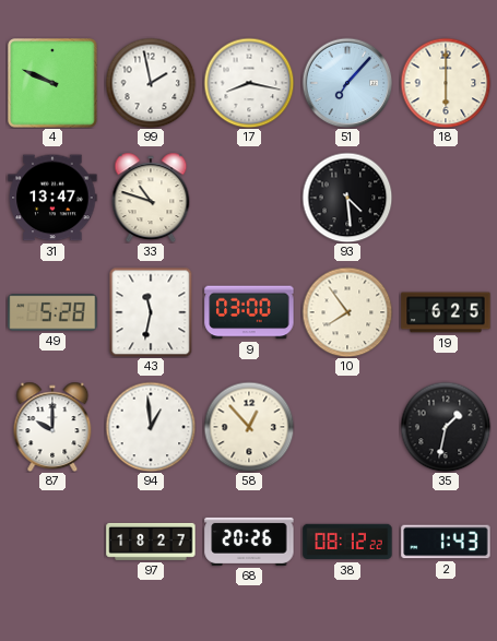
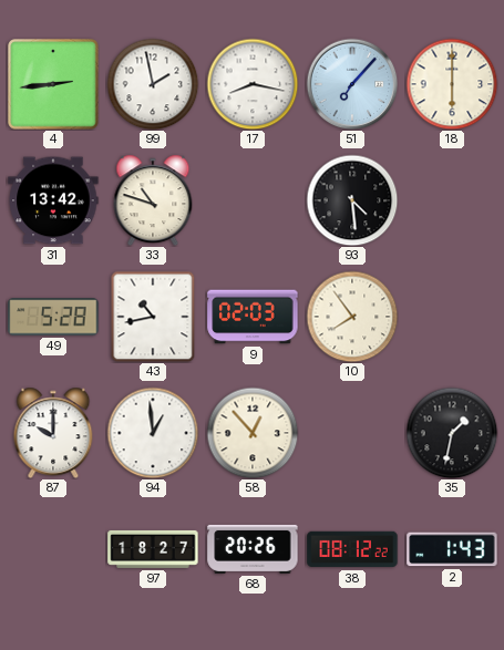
4: 9:49 -> 2:44 (53, 84)
31: 13:47 -> 13:42 (53, 200)
43: 11:32 -> 10:43 (153, 317)
9: 03:00 -> 02:03 (253, 317)
19: 6:25 -> none (446, 312)
